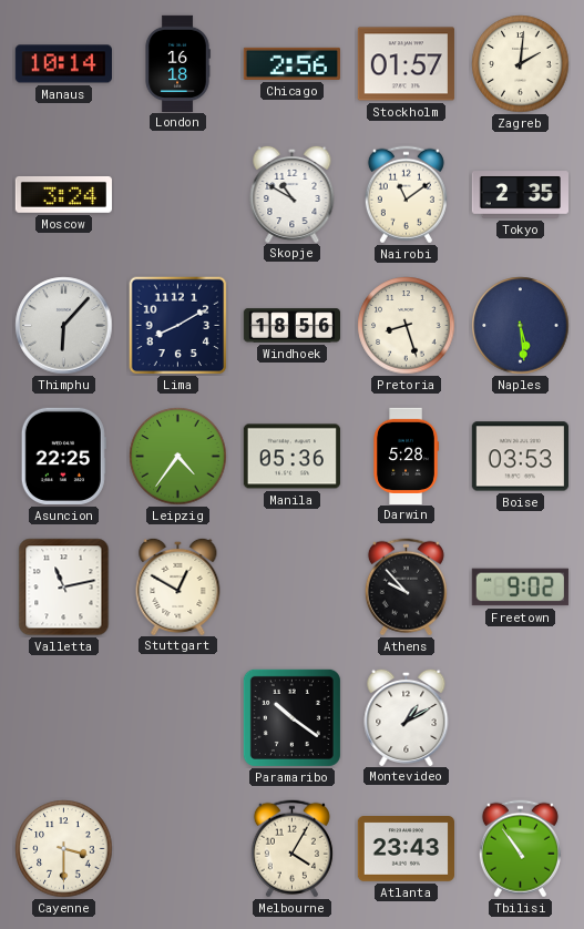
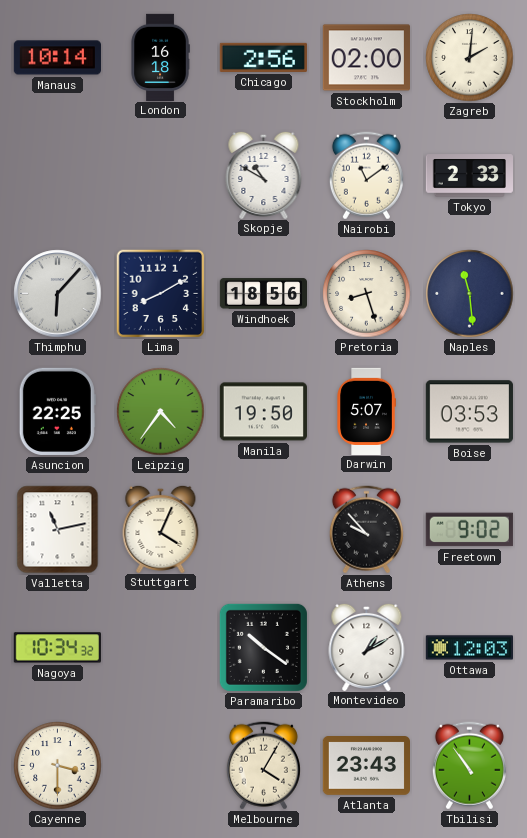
Stockholm: 01:57 -> 02:00 (366, 58)
Moscow: 3:24 -> none (63, 195)
Tokyo: 2:35 -> 2:33 (469, 176)
Naples: 5:29 -> 11:29 (470, 294)
Manila: 05:36 -> 19:50 (263, 412)
Darwin: 5:28 -> 5:07 (366, 411)
Stuttgart: 12:50 -> 4:04 (161, 528)
Nagoya: none -> 10:34 (57, 648)
Ottawa: none -> 12:03 (469, 648)
